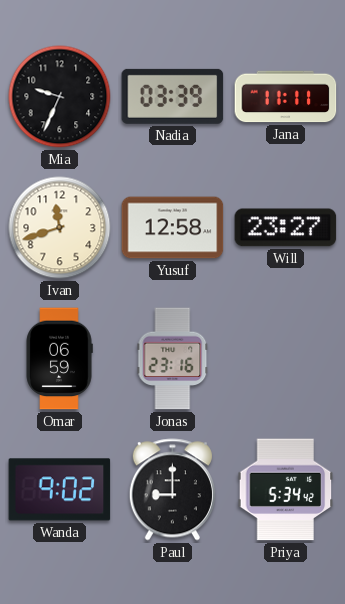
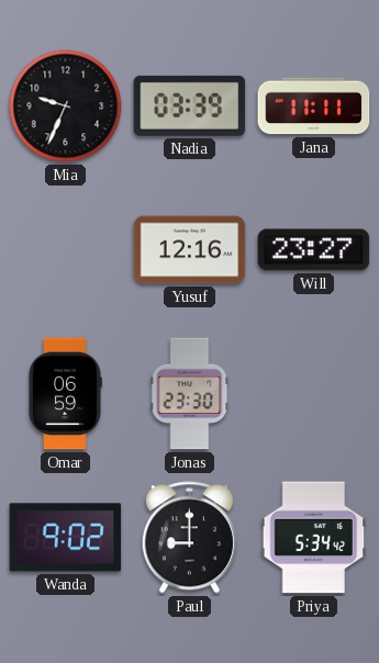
Ivan: 11:42 -> none (60, 228)
Yusuf: 12:58 -> 12:16 (190, 250)
Jonas: 23:16 -> 23:30 (190, 394)
